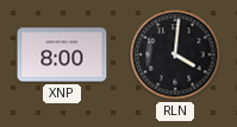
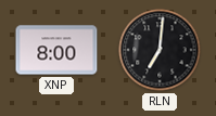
RLN: 4:01 -> 7:01 (160, 50)
